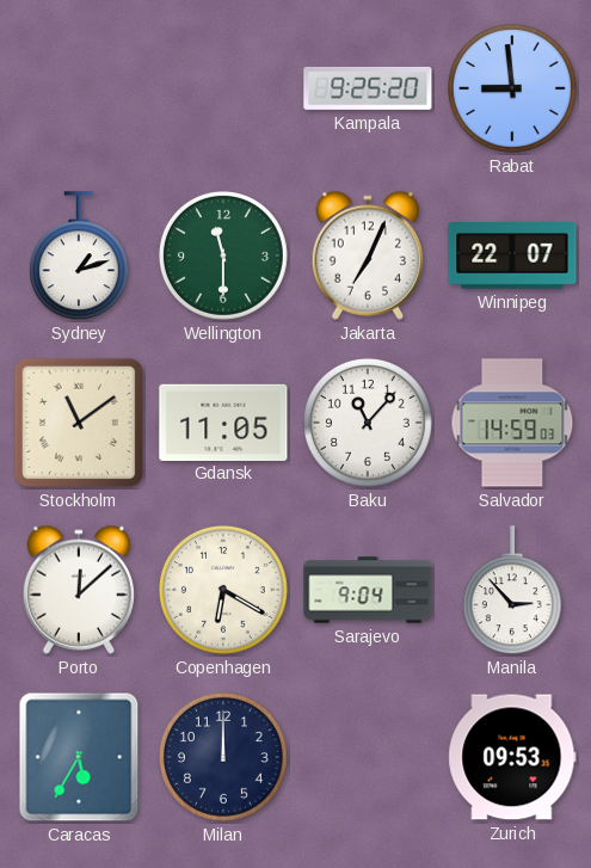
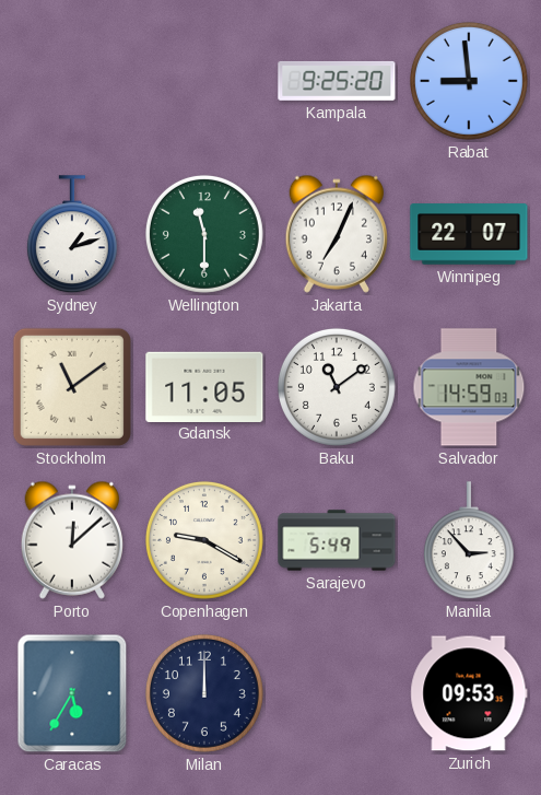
Baku: 11:07 -> 11:09 (337, 387)
Copenhagen: 6:20 -> 9:20 (204, 540)
Sarajevo: 9:04 -> 5:49 (337, 540)
